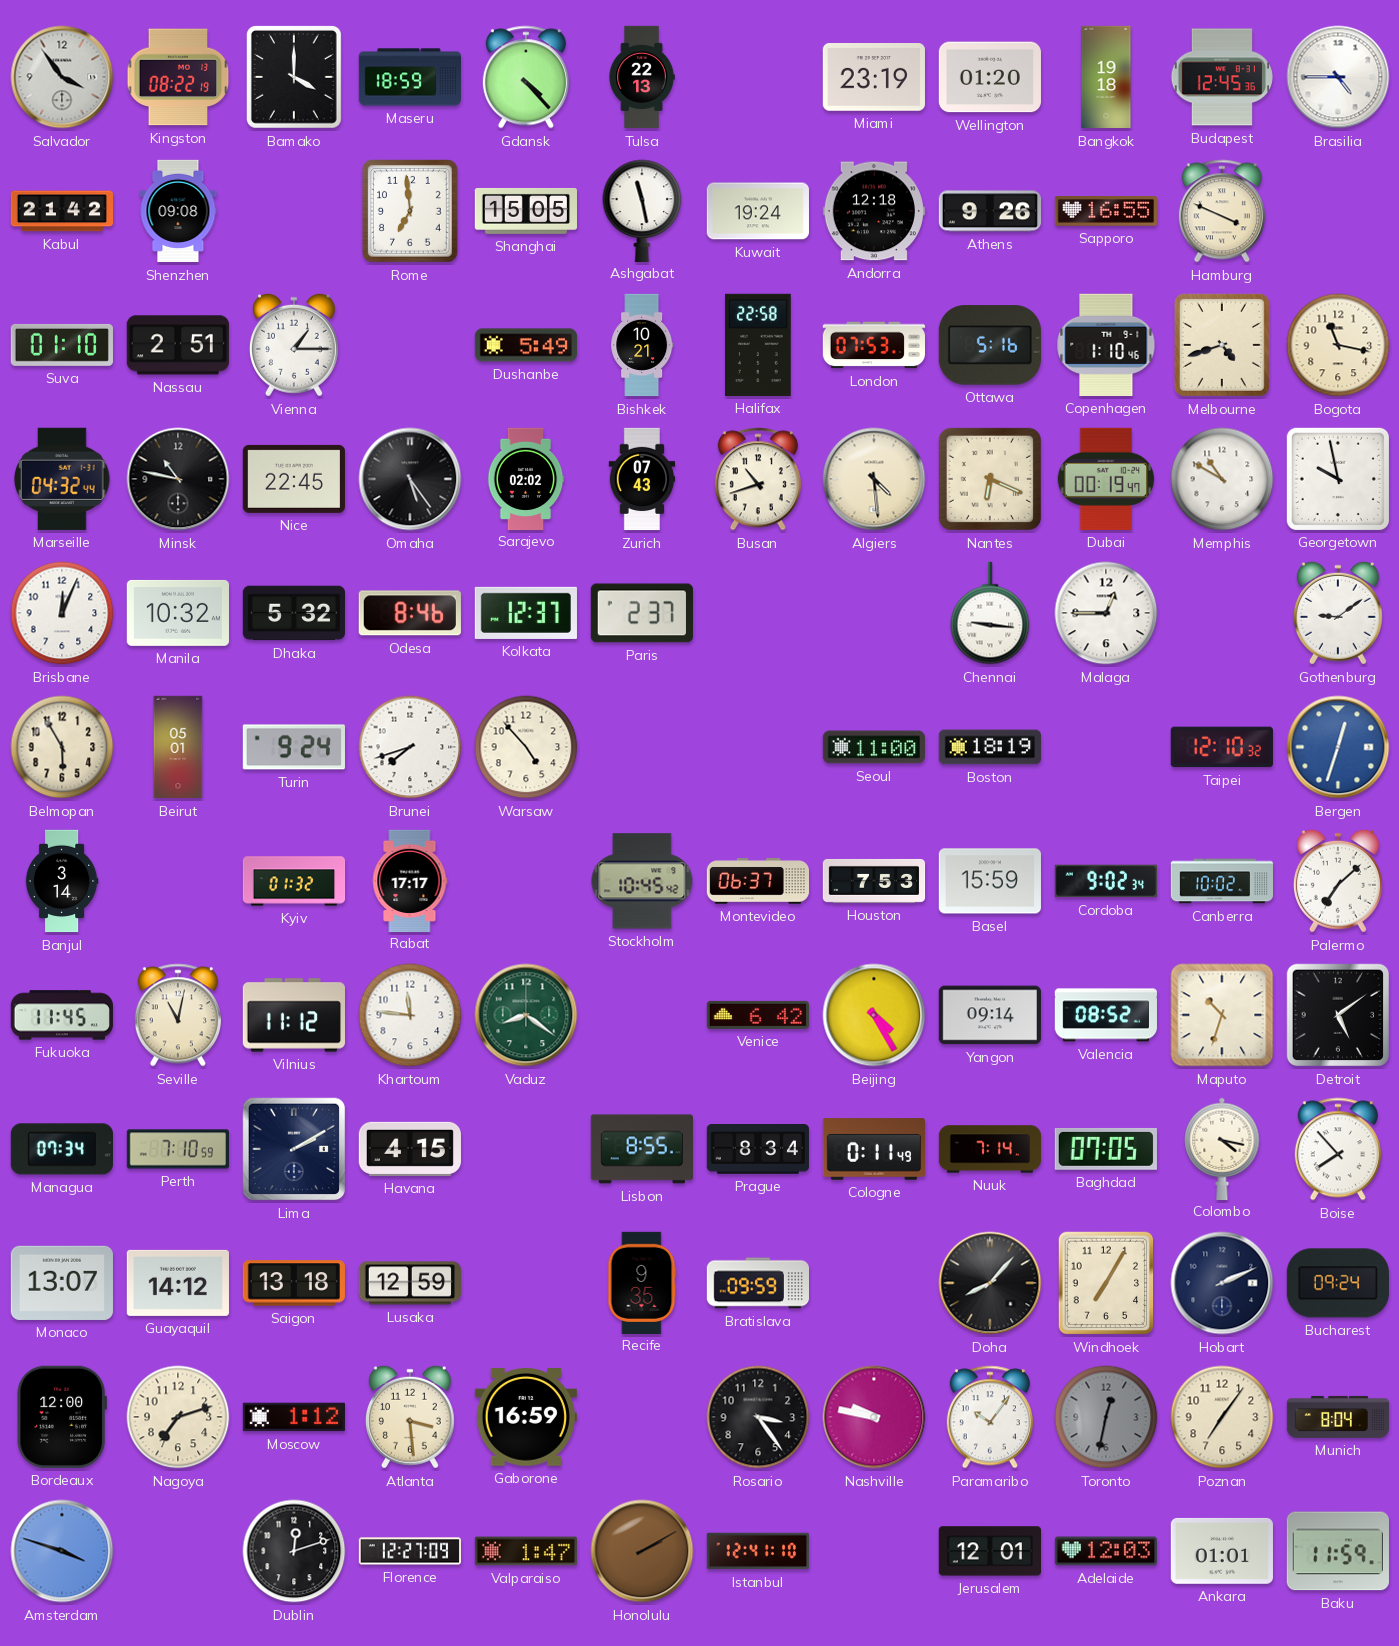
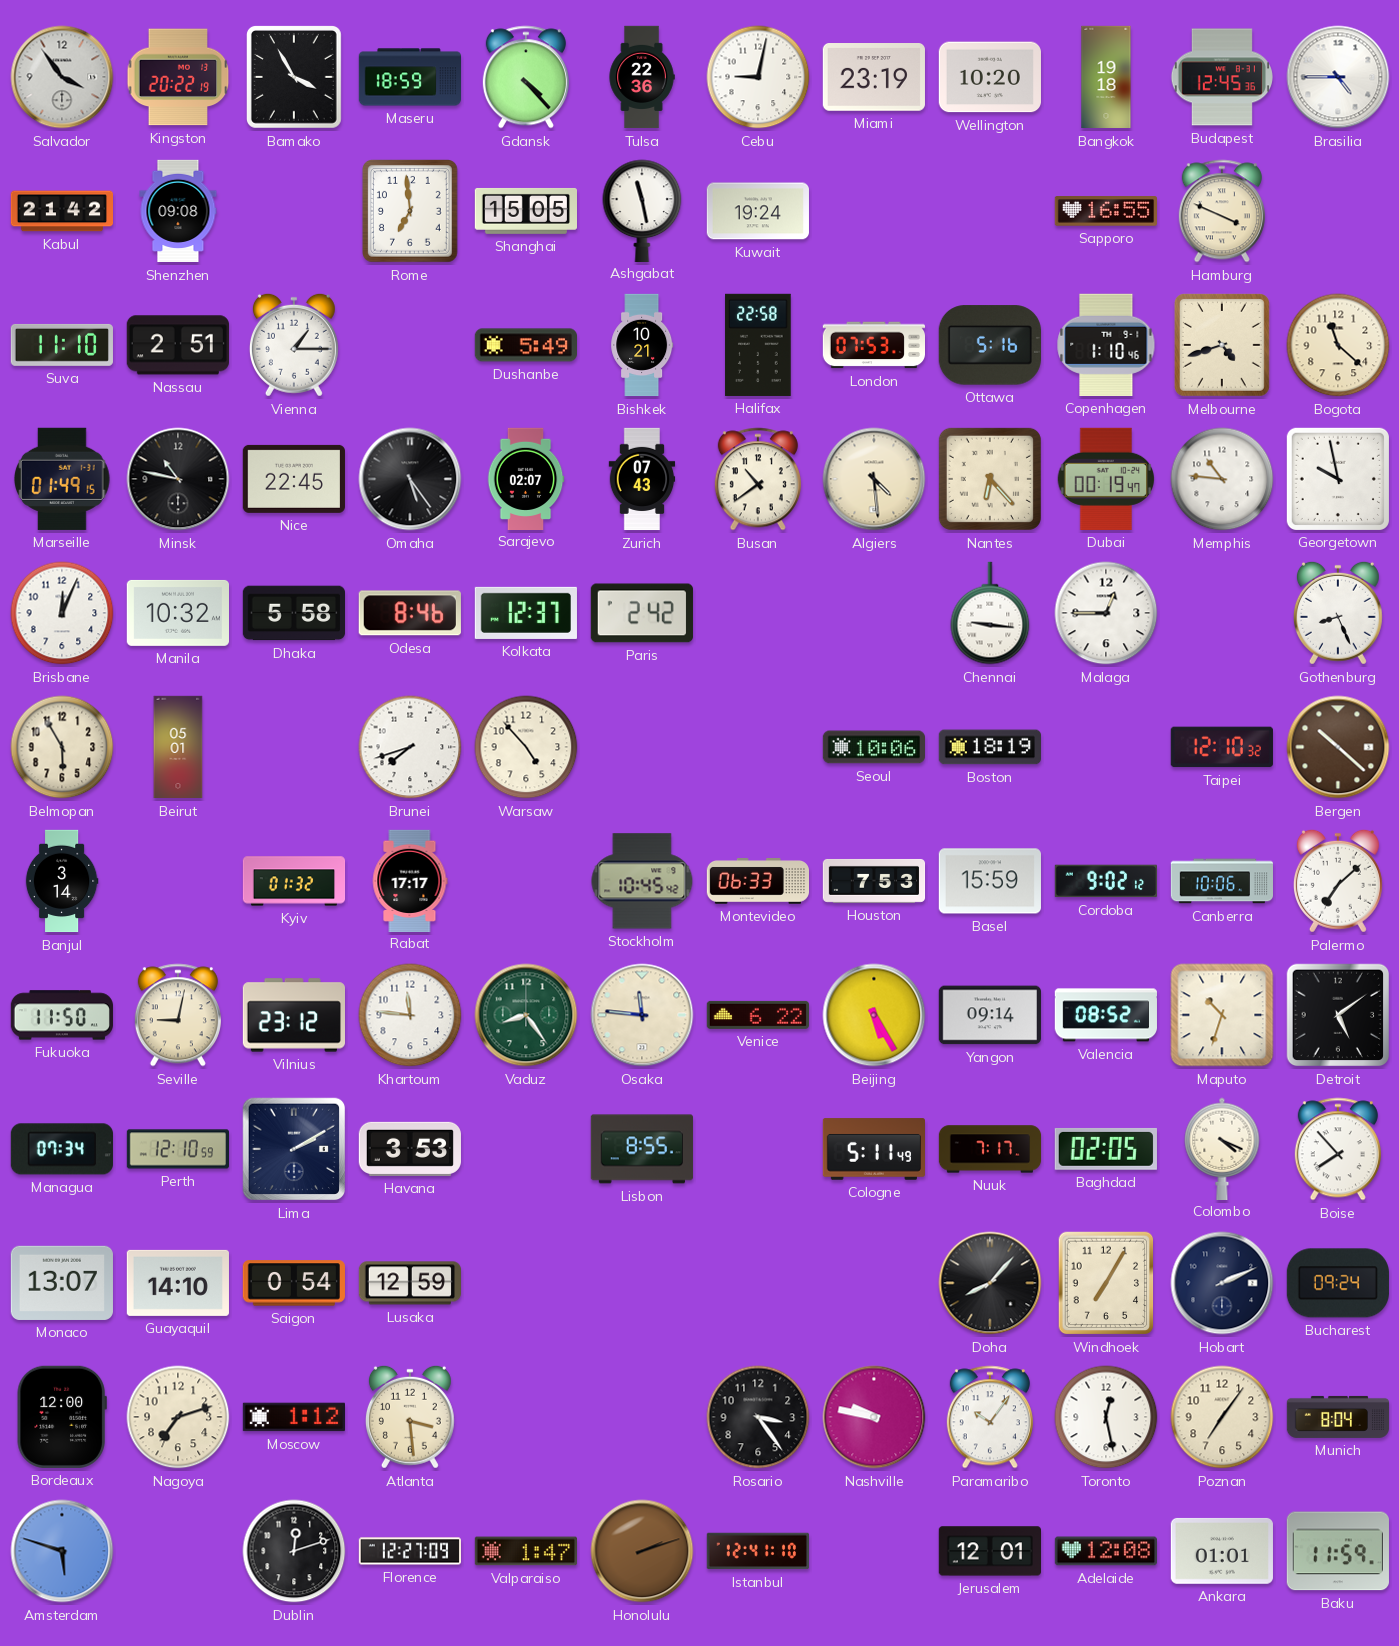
Kingston: 08:22 -> 20:22 (178, 77)
Bamako: 4:00 -> 3:55 (294, 77)
Tulsa: 22:13 -> 22:36 (642, 77)
Cebu: none -> 9:02 (758, 77)
Wellington: 01:20 -> 10:20 (989, 77)
Andorra: 12:18 -> none (873, 211)
Athens: 9:26 -> none (989, 211)
Suva: 01:10 -> 11:10 (62, 345)
Bogota: 11:17 -> 11:22 (1338, 345)
Marseille: 04:32 -> 01:49 (62, 479)
Sarajevo: 02:02 -> 02:07 (526, 478)
Busan: 10:42 -> 10:39 (758, 479)
Nantes: 6:19 -> 6:23 (990, 479)
Memphis: 10:50 -> 10:46 (1222, 479)
Dhaka: 5:32 -> 5:58 (293, 613)
Paris: 2:37 -> 2:42 (642, 613)
Gothenburg: 9:09 -> 8:26 (1338, 613)
Turin: 9:24 -> none (294, 747)
Seoul: 11:00 -> 10:06 (873, 747)
Bergen: 12:33 -> 10:22 (1338, 747)
Bergen dial: blue -> brown (1338, 747)
Montevideo: 06:37 -> 06:33 (757, 881)
Cordoba: 9:02:34 -> 9:02:12 (1106, 881)
Canberra: 10:02 -> 10:06 (1221, 881)
Fukuoka: 11:45 -> 11:50 (62, 1015)
Seville: 11:02 -> 9:02 (178, 1015)
Vilnius: 11:12 -> 23:12 (293, 1015)
Vaduz: 8:21 -> 8:24 (526, 1015)
Osaka: none -> 11:46 (642, 1015)
Venice: 6:42 -> 6:22 (757, 1015)
Beijing: 4:25 -> 5:25 (874, 1015)
Perth: 7:10 -> 12:10 (177, 1149)
Havana: 4:15 -> 3:53 (409, 1149)
Prague: 8:34 -> none (757, 1150)
Cologne: 0:11 -> 5:11 (873, 1149)
Nuuk: 7:14 -> 7:17 (990, 1149)
Baghdad: 07:05 -> 02:05 (1106, 1149)
Colombo: 4:17 -> 4:19 (1222, 1148)
Guayaquil: 14:12 -> 14:10 (178, 1283)
Saigon: 13:18 -> 0:54 (294, 1283)
Recife: 9:35 -> none (642, 1282)
Bratislava: 09:59 -> none (757, 1283)
Gaborone: 16:59 -> none (526, 1418)
Toronto: 12:32 -> 12:28 (1106, 1417)
Toronto dial: grey -> white (1106, 1417)
Amsterdam: 3:48 -> 5:48 (62, 1551)
Honolulu: 2:10 -> 2:12 (642, 1551)
Adelaide: 12:03 -> 12:08 (1105, 1551)
